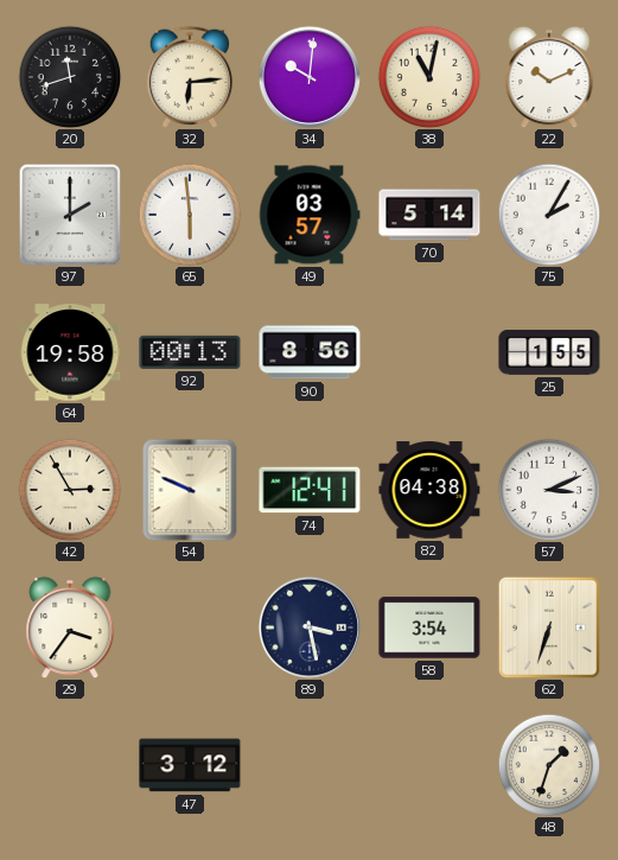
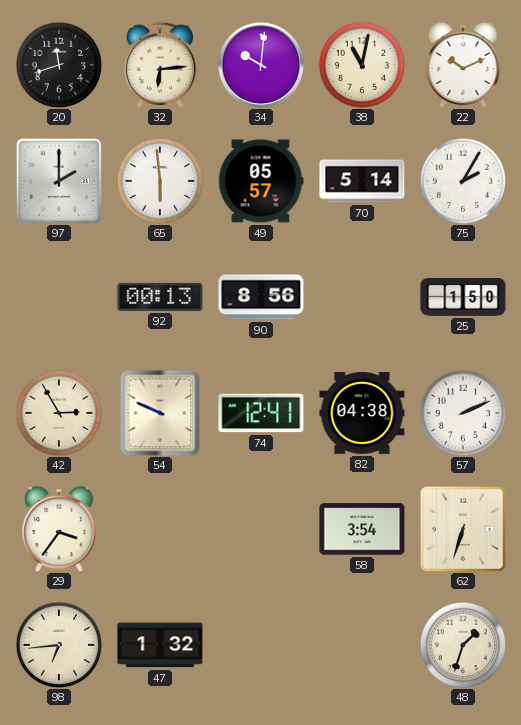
49: 03:57 -> 05:57 (261, 181)
64: 19:58 -> none (70, 352)
25: 1:55 -> 1:50 (463, 297)
57: 3:11 -> 2:11 (463, 413)
89: 3:28 -> none (308, 626)
98: none -> 6:44 (59, 645)
47: 3:12 -> 1:32 (160, 645)
